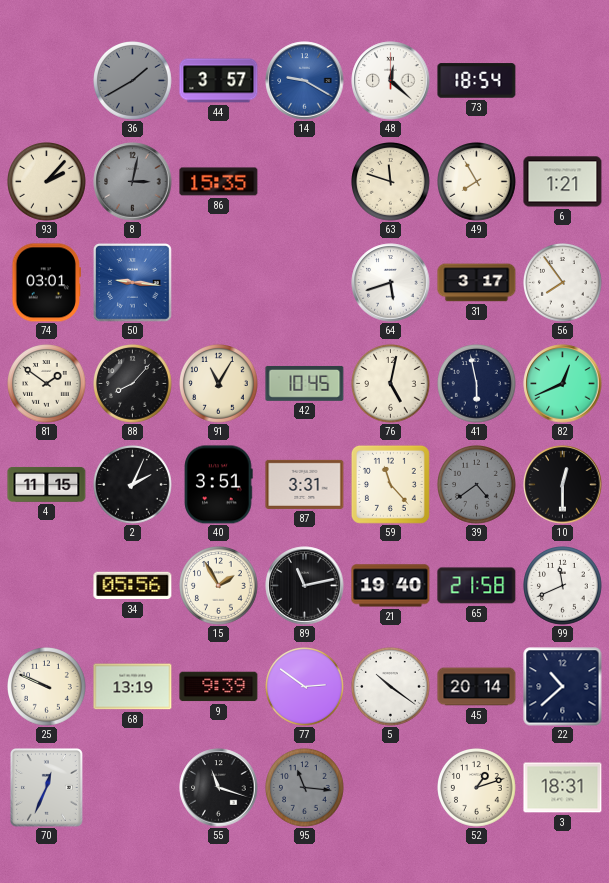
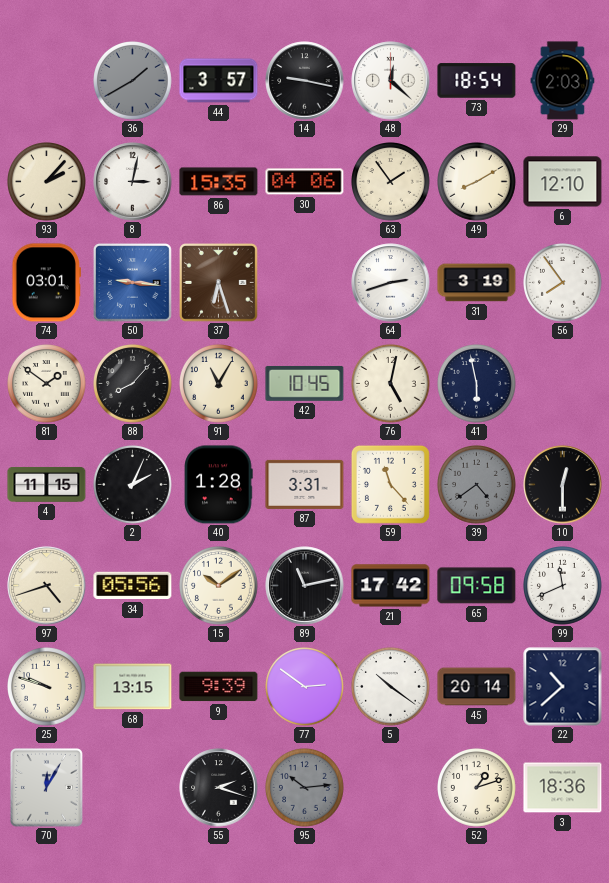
14: 9:20 -> 9:17 (305, 81)
14 dial: blue -> black (305, 81)
29: none -> 2:03 (563, 81)
8 dial: grey -> white (133, 182)
30: none -> 04:06 (305, 182)
63: 11:48 -> 1:54 (391, 182)
49: 7:55 -> 8:10 (477, 182)
6: 1:21 -> 12:10 (563, 182)
37: none -> 6:27 (219, 283)
64: 5:42 -> 2:42 (391, 283)
31: 3:17 -> 3:19 (477, 283)
82: 12:41 -> none (563, 384)
40: 3:51 -> 1:28 (218, 485)
97: none -> 4:42 (47, 586)
15: 1:55 -> 10:09 (219, 586)
21: 19:40 -> 17:42 (391, 586)
65: 21:58 -> 09:58 (477, 586)
25: 9:49 -> 9:48 (47, 687)
68: 13:19 -> 13:15 (133, 687)
70: 12:34 -> 12:05 (46, 788)
55: 11:18 -> 2:18 (219, 788)
95: 11:16 -> 10:14 (305, 788)
3: 18:31 -> 18:36 (563, 788)
